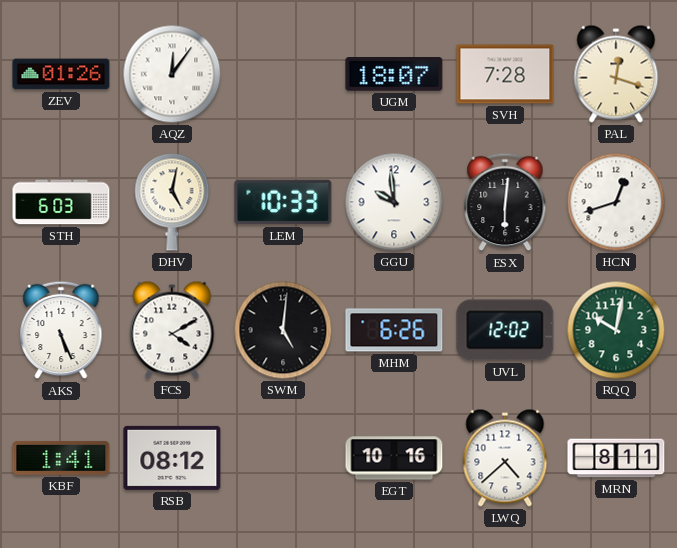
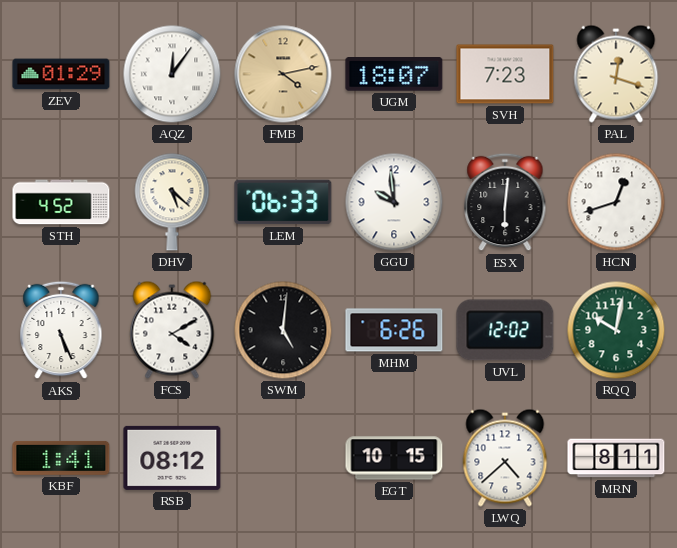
ZEV: 01:26 -> 01:29 (61, 74)
FMB: none -> 4:13 (283, 74)
SVH: 7:28 -> 7:23 (505, 74)
STH: 6:03 -> 4:52 (61, 202)
DHV: 5:02 -> 5:22 (172, 202)
LEM: 10:33 -> 06:33 (283, 202)
EGT: 10:16 -> 10:15 (394, 458)
